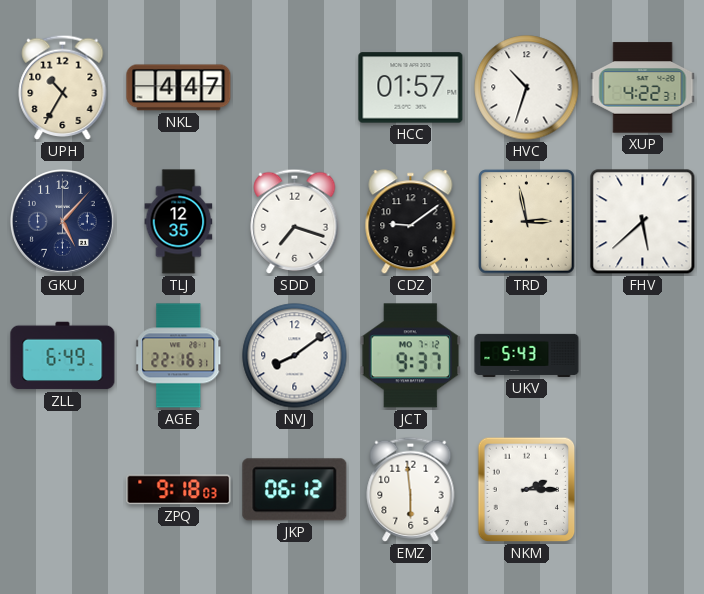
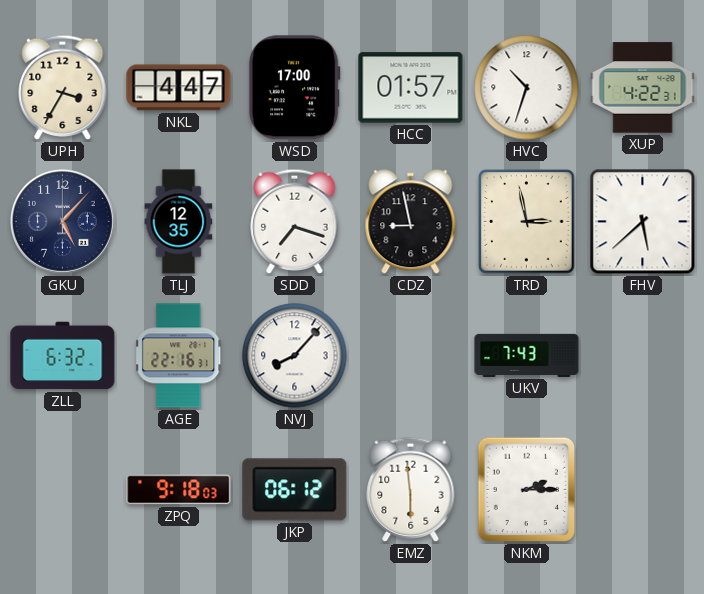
UPH: 10:35 -> 3:35 (63, 87)
WSD: none -> 17:00 (294, 88)
CDZ: 9:09 -> 8:58 (411, 222)
ZLL: 6:49 -> 6:32 (63, 356)
NVJ: 8:09 -> 8:07 (295, 356)
JCT: 9:37 -> none (410, 356)
UKV: 5:43 -> 7:43 (527, 355)
